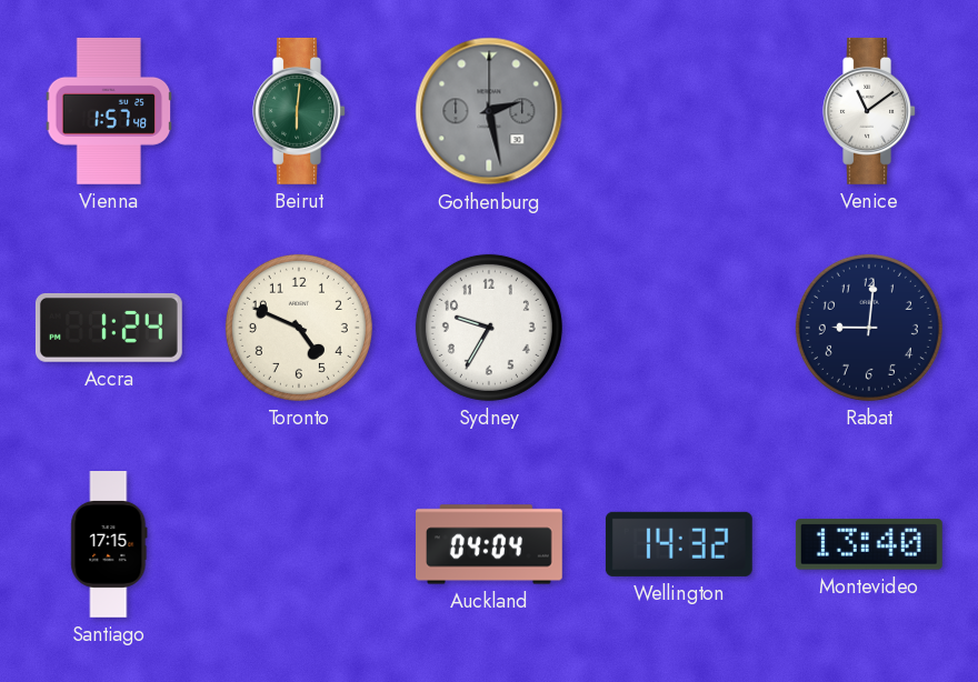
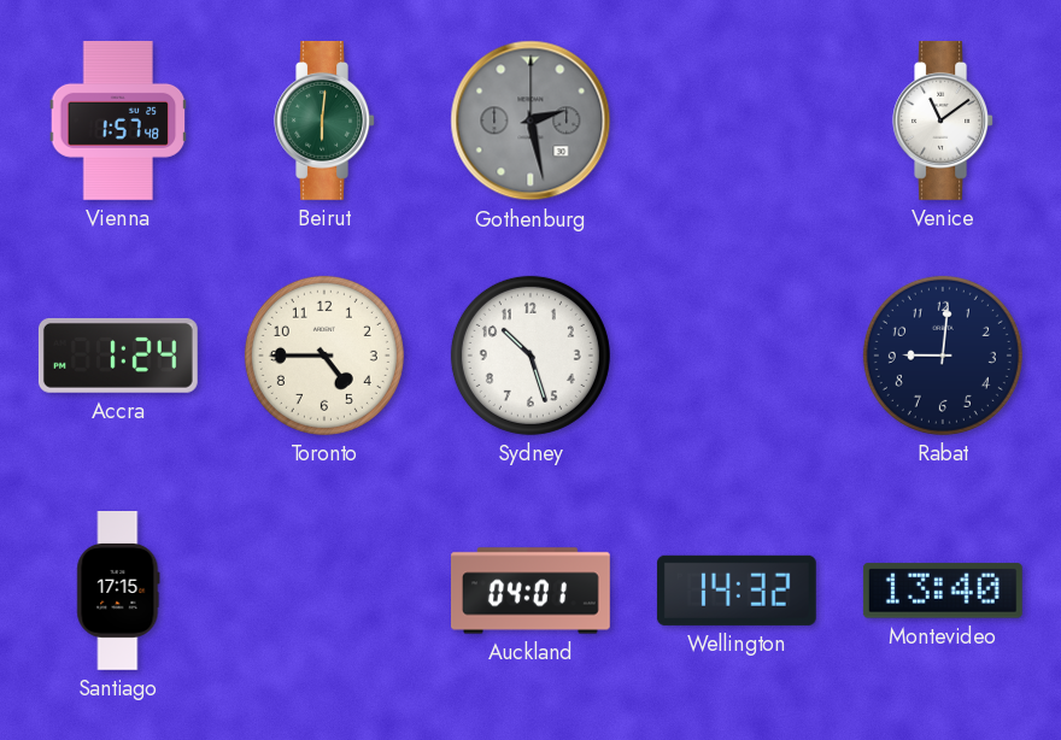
Toronto: 4:49 -> 4:45 (324, 356)
Sydney: 9:35 -> 10:27 (530, 356)
Auckland: 04:04 -> 04:01 (532, 591)
